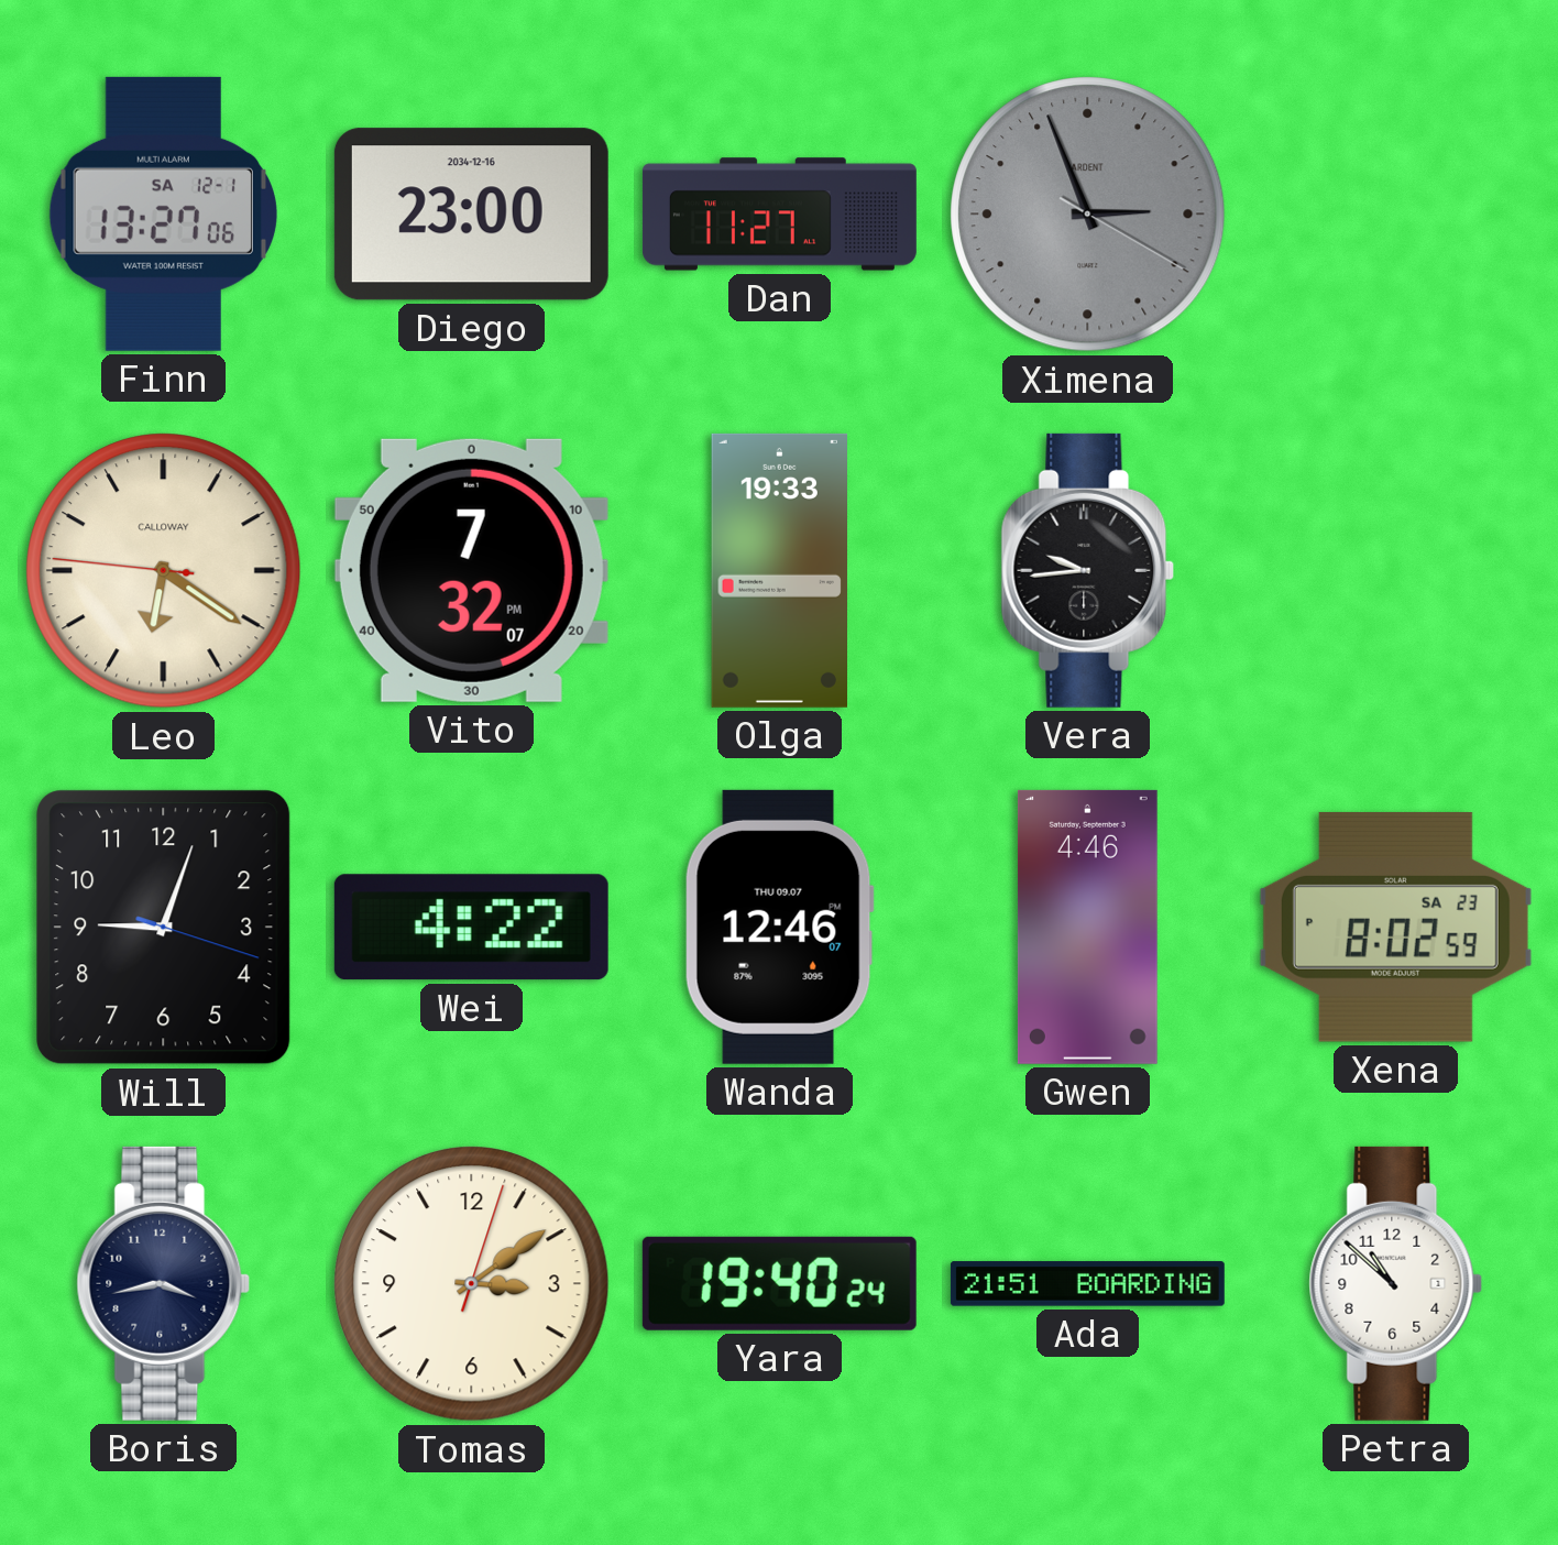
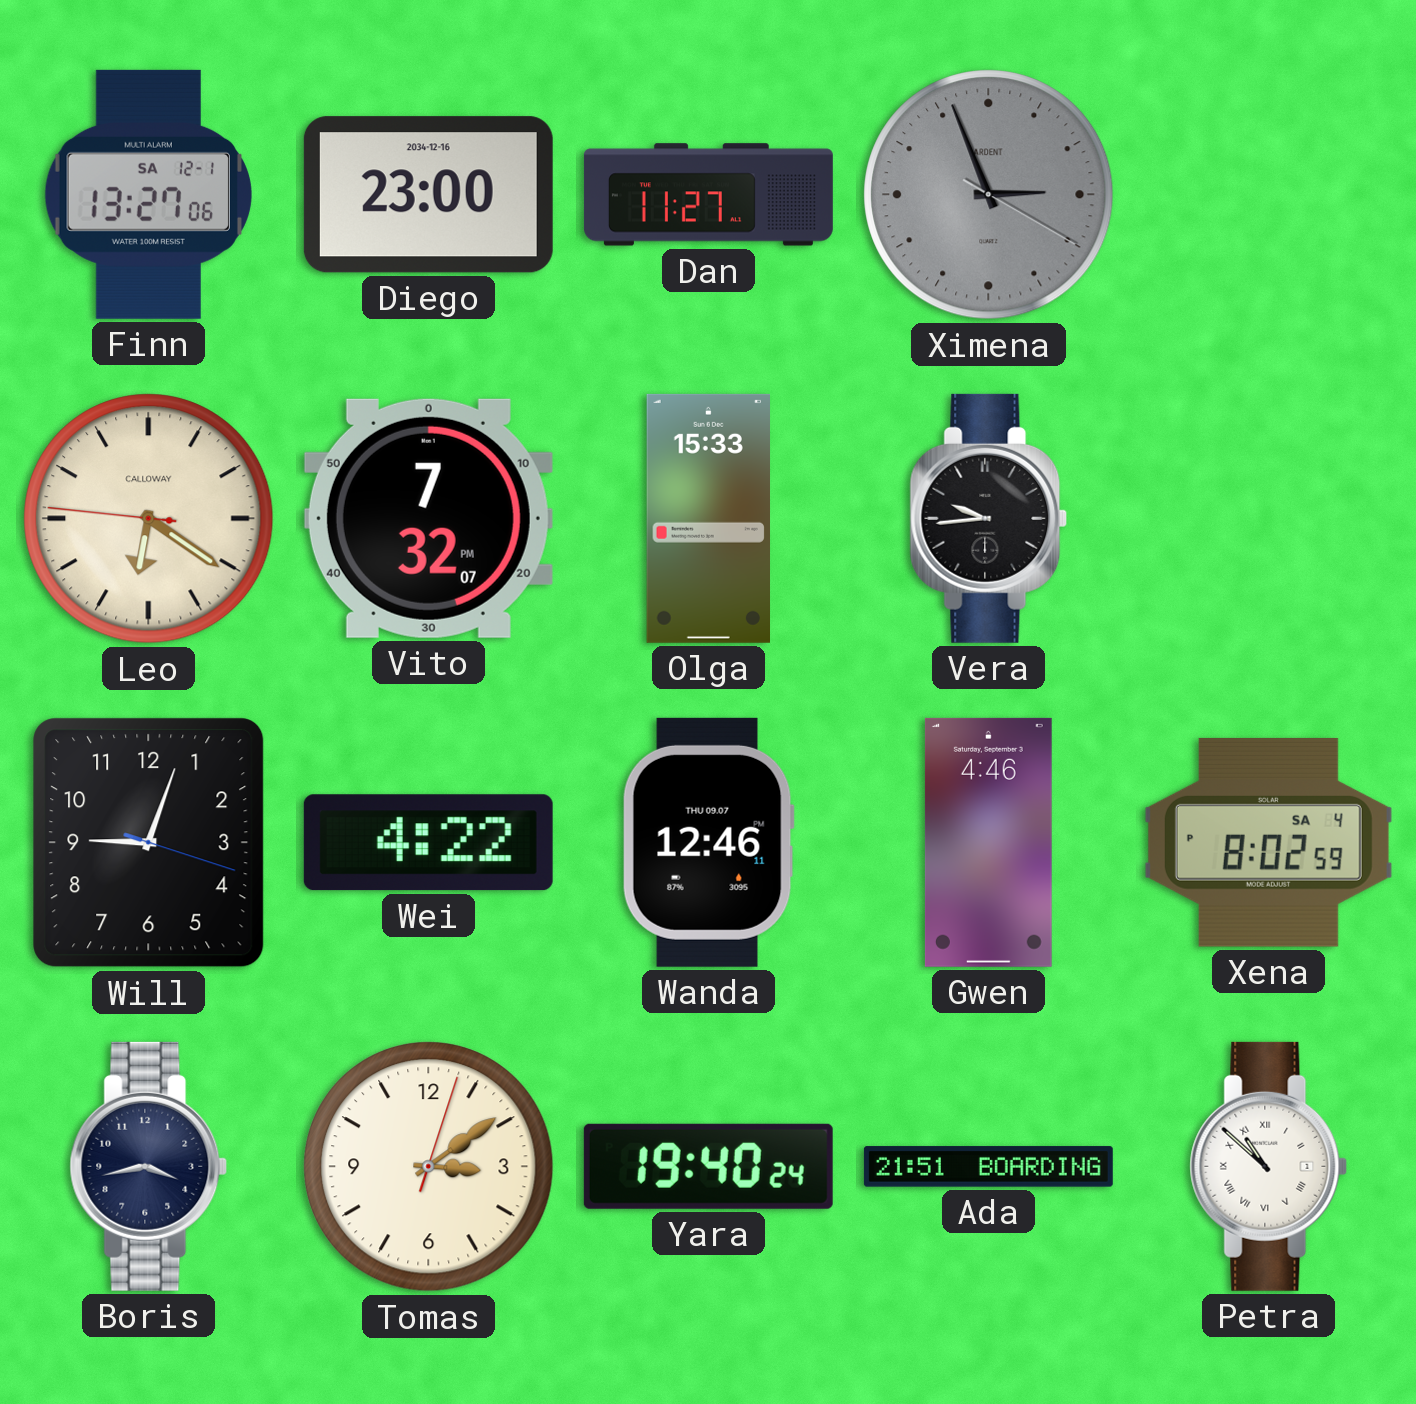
Olga: 19:33 -> 15:33 (708, 518)
Wanda: 12:46:07 -> 12:46:11 (708, 842)
Xena date: SA 23 -> SA 4 (1268, 842)
Petra numerals: Arabic -> Roman (1269, 1166)
